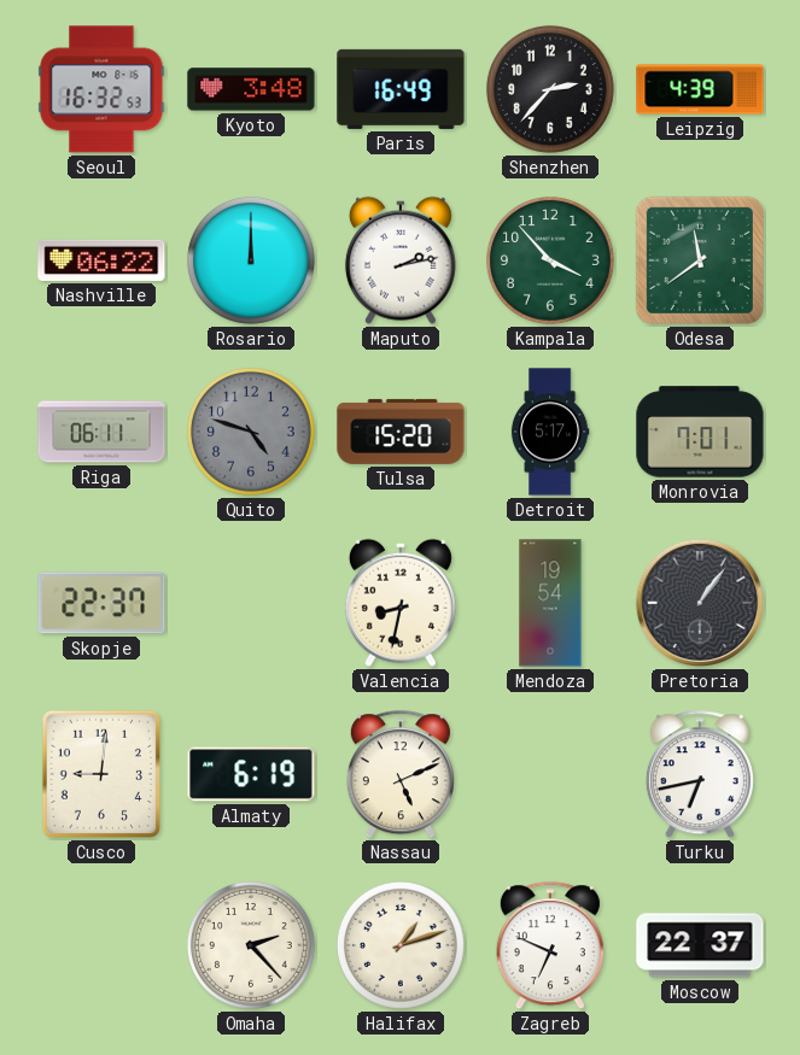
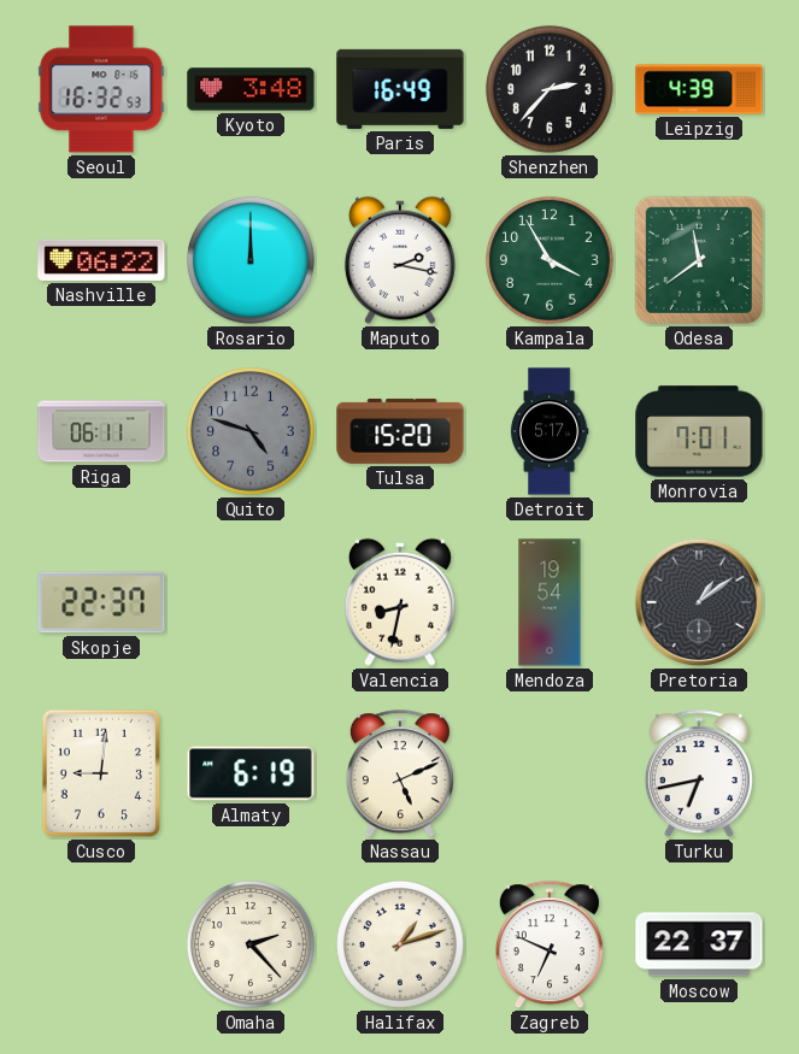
Maputo: 2:13 -> 2:17 (400, 260)
Kampala: 3:53 -> 3:55 (550, 260)
Pretoria: 1:06 -> 1:09 (699, 602)
